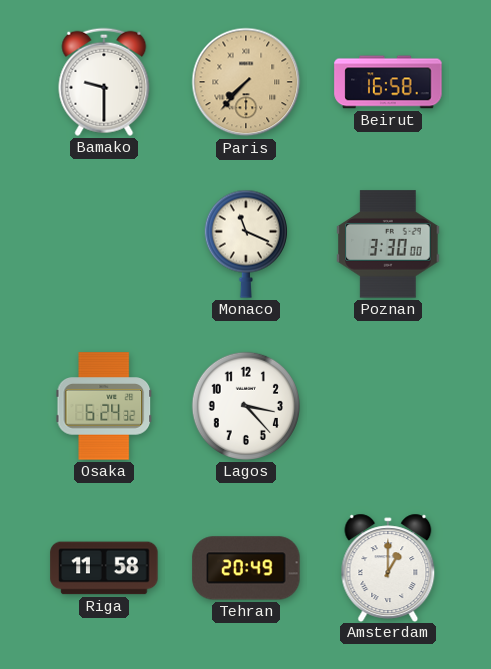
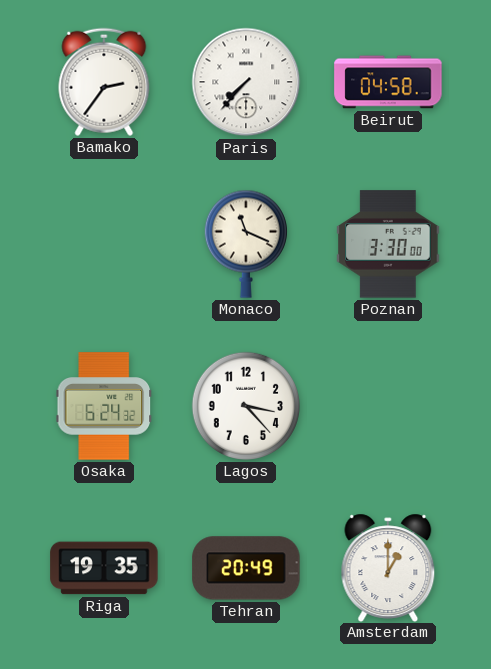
Bamako: 9:30 -> 2:36 (104, 82)
Paris dial: champagne -> white (246, 82)
Beirut: 16:58 -> 04:58 (388, 82)
Riga: 11:58 -> 19:35 (104, 568)
